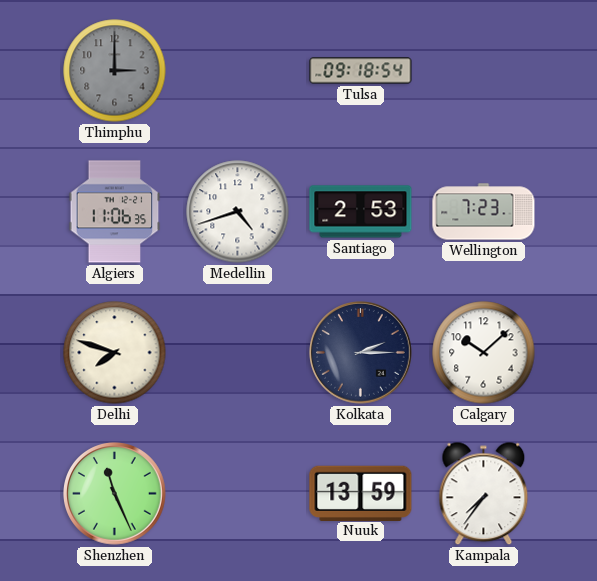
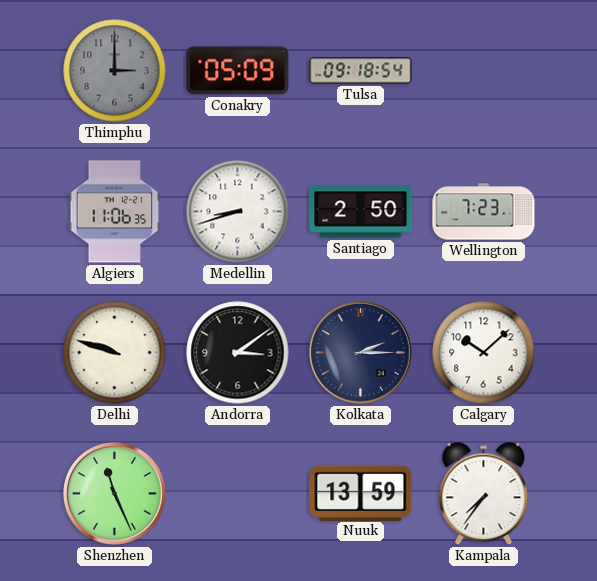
Conakry: none -> 05:09 (238, 71)
Medellin: 4:42 -> 8:42 (238, 212)
Santiago: 2:53 -> 2:50 (361, 212)
Delhi: 7:48 -> 9:48 (115, 353)
Andorra: none -> 3:09 (238, 353)
